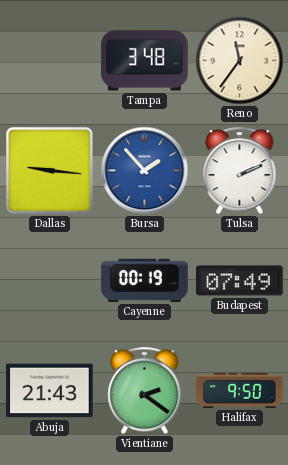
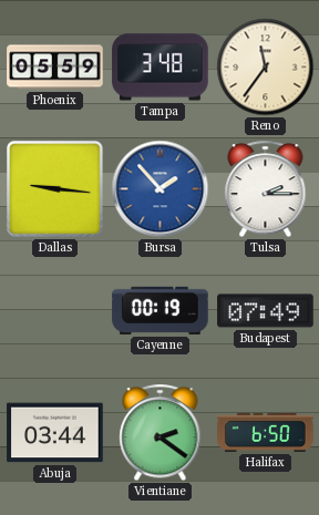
Phoenix: none -> 05:59 (55, 68)
Tulsa: 2:11 -> 2:15 (266, 189)
Abuja: 21:43 -> 03:44 (55, 433)
Halifax: 9:50 -> 6:50 (266, 432)
